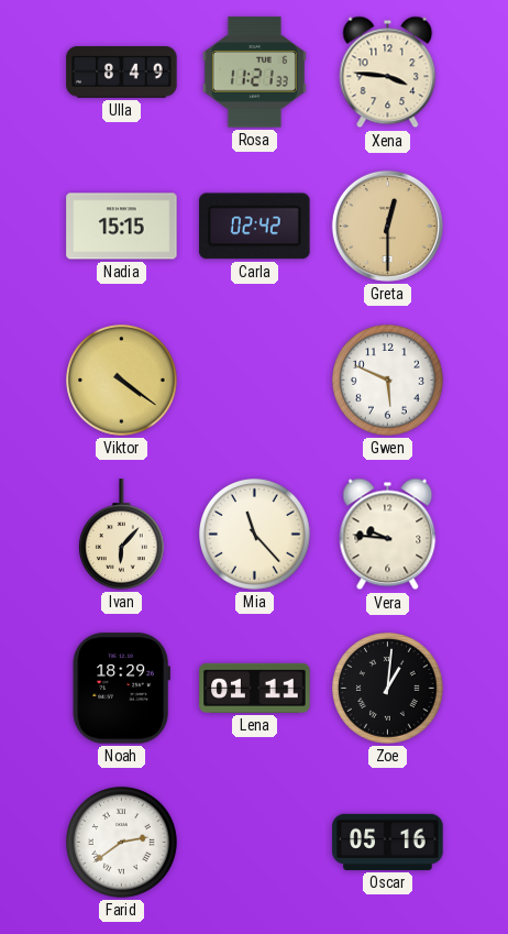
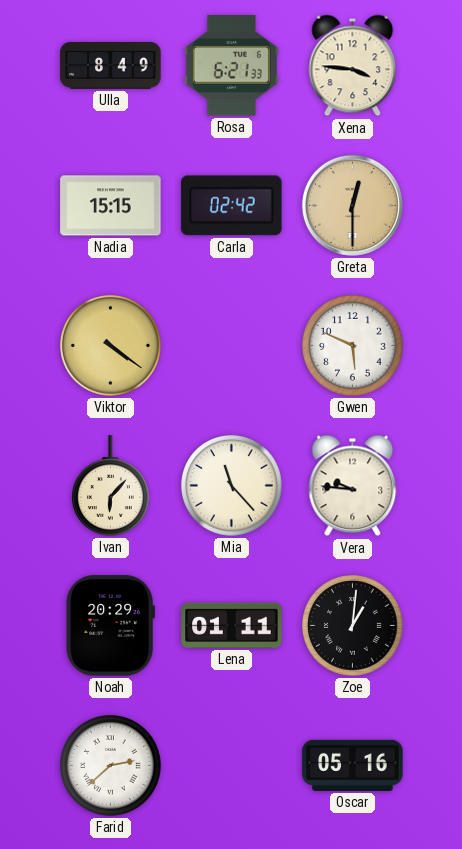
Rosa: 11:21 -> 6:21 (231, 66)
Noah: 18:29 -> 20:29 (110, 626)
Farid: 2:39 -> 2:38 (111, 766)
